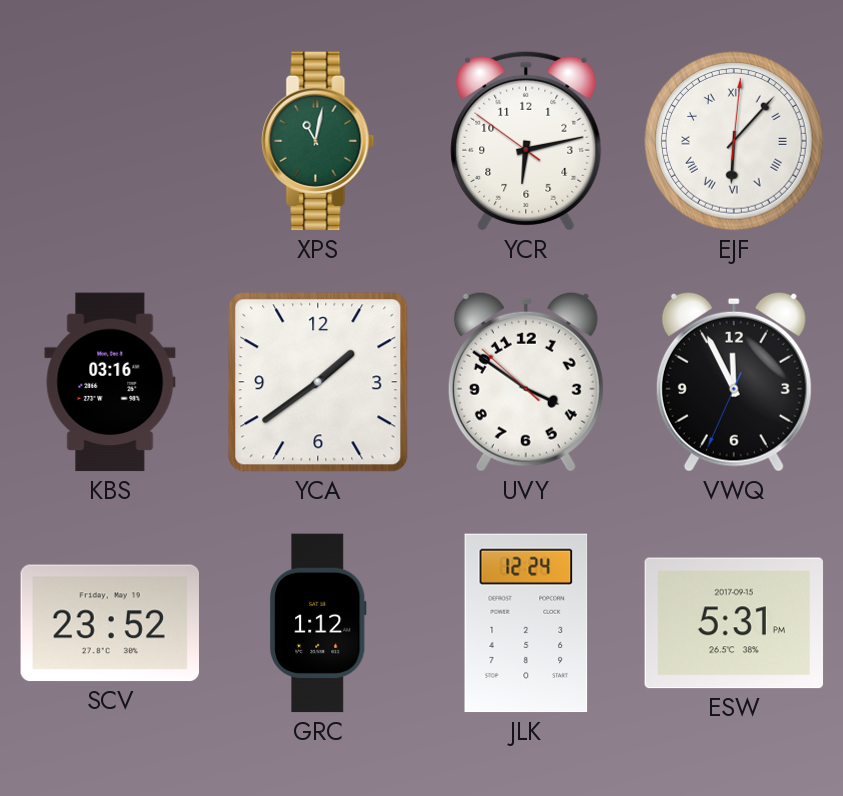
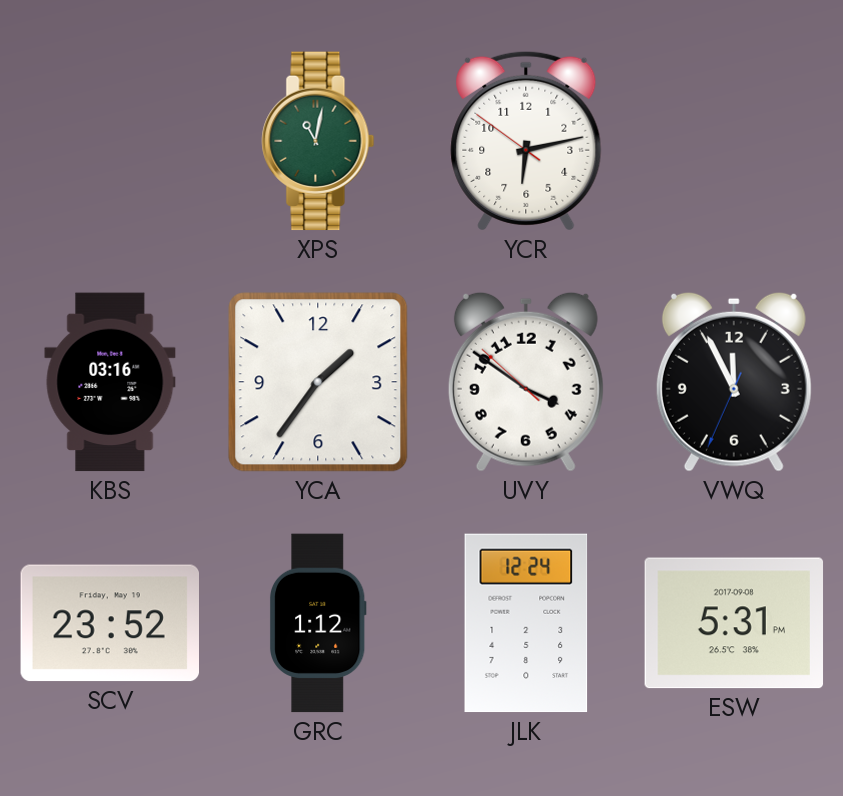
EJF: 6:07 -> none (734, 141)
YCA: 1:39 -> 1:36 (318, 382)
ESW date: 2017-09-15 -> 2017-09-08 (734, 623)
